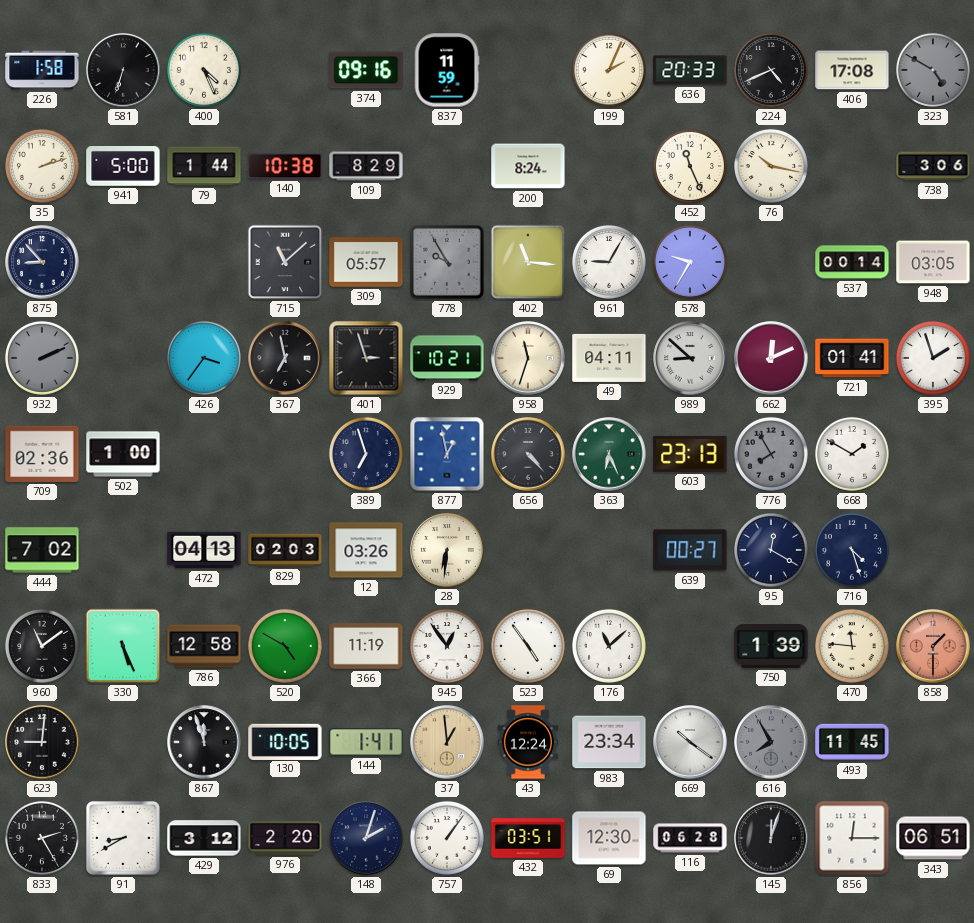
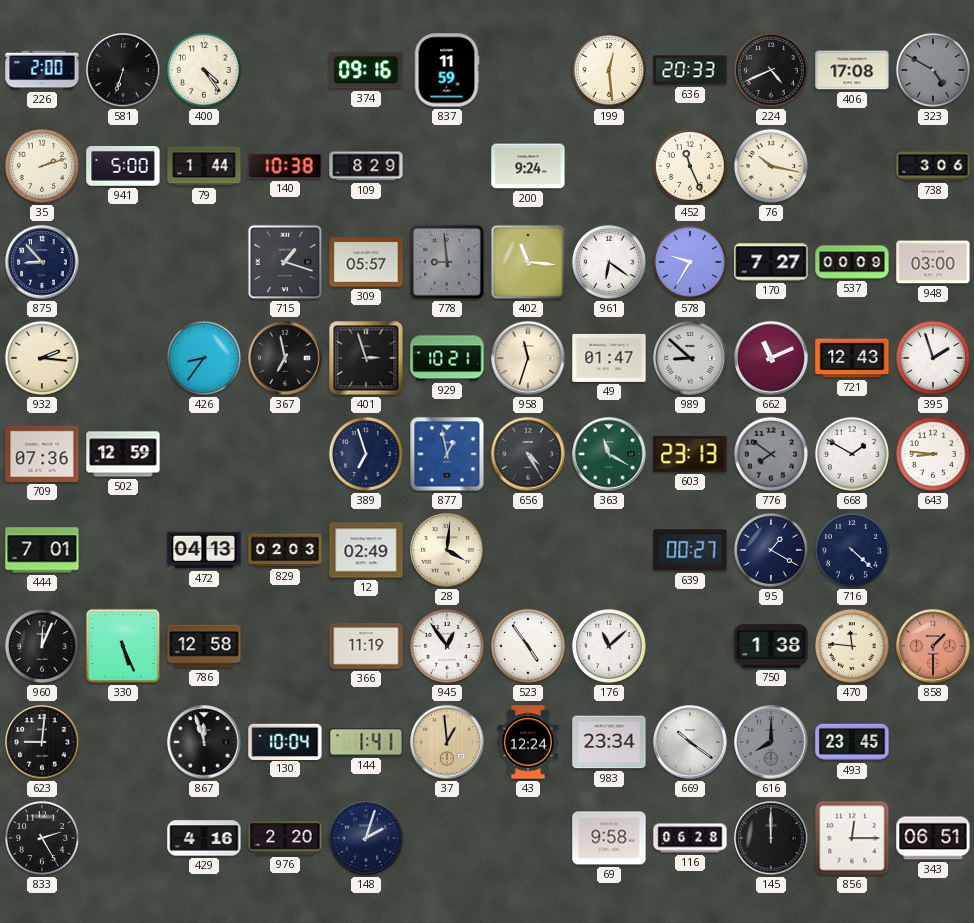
226: 1:58 -> 2:00 (42, 70)
400: 4:26 -> 4:24 (204, 70)
199: 2:04 -> 12:29 (609, 70)
200: 8:24 -> 9:24 (528, 166)
715: 11:08 -> 1:18 (285, 262)
778: 9:55 -> 8:59 (447, 262)
961: 9:05 -> 6:21 (609, 262)
170: none -> 7:27 (771, 262)
537: 00:14 -> 00:09 (852, 262)
948: 03:05 -> 03:00 (933, 262)
932: 2:11 -> 2:16 (42, 358)
932 dial: grey -> cream (42, 358)
426: 3:36 -> 8:36 (204, 358)
49: 04:11 -> 01:47 (609, 358)
662: 12:11 -> 11:11 (771, 358)
721: 01:41 -> 12:43 (852, 358)
709: 02:36 -> 07:36 (42, 454)
502: 1:00 -> 12:59 (123, 454)
656: 4:23 -> 4:25 (528, 454)
363: 6:26 -> 11:20 (609, 454)
776: 7:55 -> 7:51 (771, 454)
643: none -> 8:46 (933, 454)
444: 7:02 -> 7:01 (42, 550)
12: 03:26 -> 02:49 (366, 550)
28: 6:31 -> 4:01 (447, 550)
95: 12:20 -> 1:20 (771, 550)
716: 4:27 -> 4:22 (852, 550)
960: 11:09 -> 12:04 (42, 646)
520: 4:50 -> none (285, 646)
750: 1:39 -> 1:38 (771, 647)
130: 10:05 -> 10:04 (285, 741)
616: 7:55 -> 8:00 (771, 742)
493: 11:45 -> 23:45 (852, 742)
91: 8:40 -> none (123, 838)
429: 3:12 -> 4:16 (204, 838)
757: 1:06 -> none (447, 838)
432: 03:51 -> none (528, 838)
69: 12:30 -> 9:58 (609, 838)
145: 12:03 -> 12:00 (771, 838)
